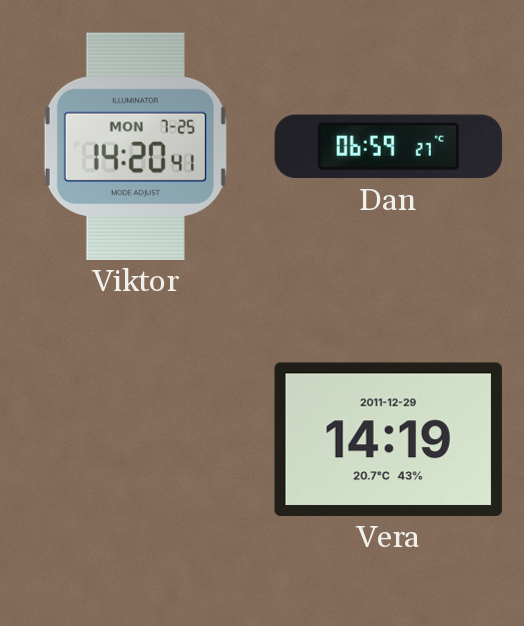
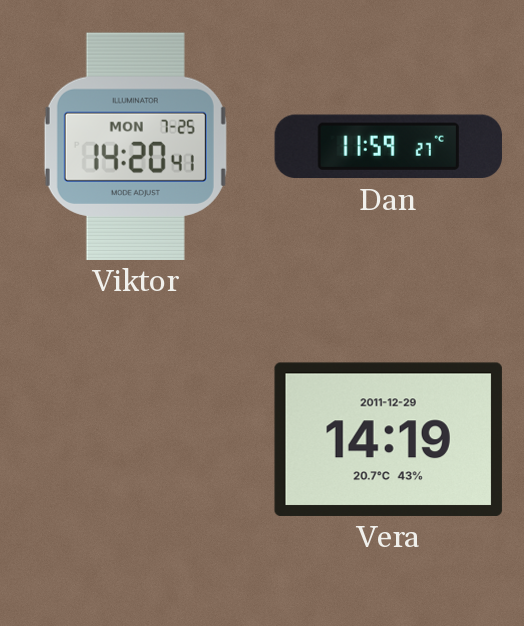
Dan: 06:59 -> 11:59 (388, 147)
